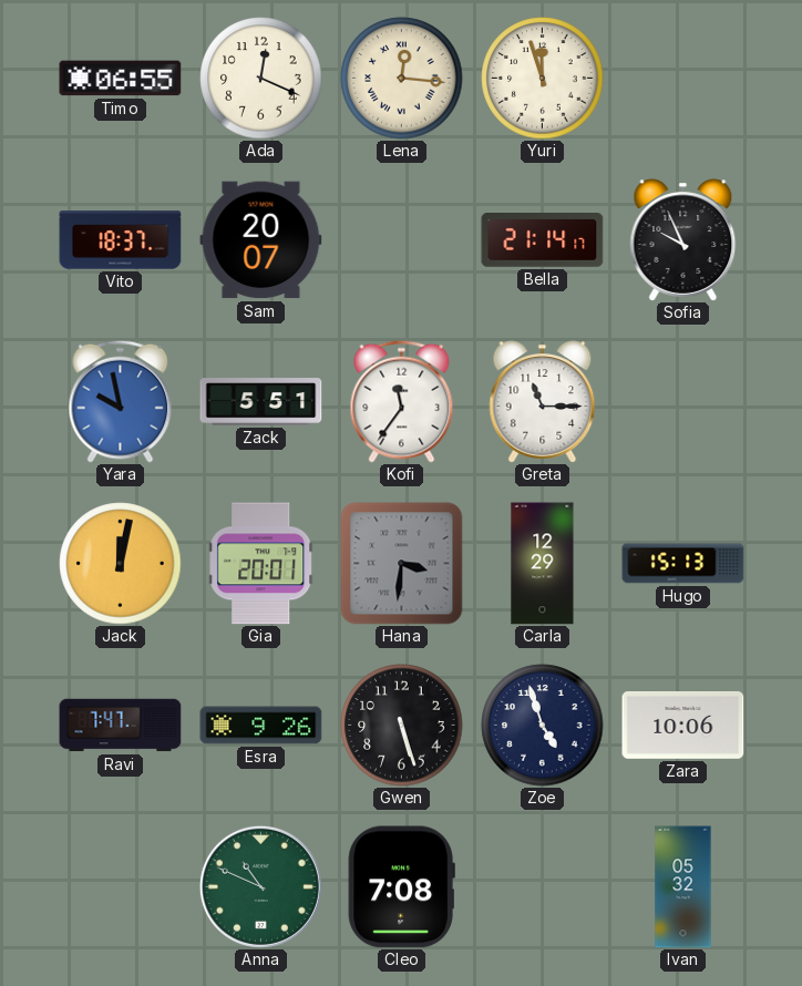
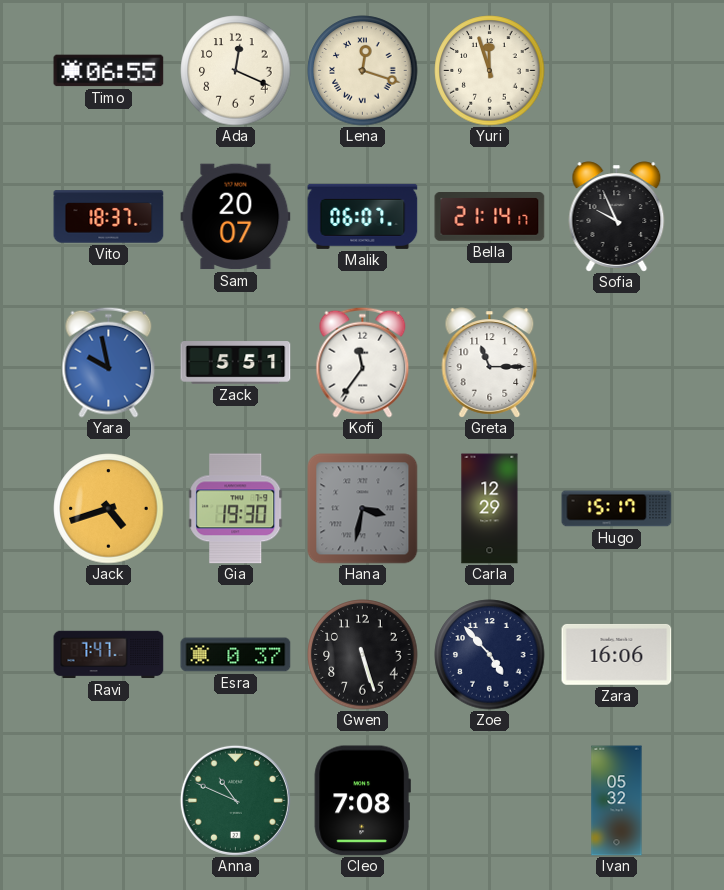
Lena: 12:16 -> 12:18 (363, 71)
Malik: none -> 06:07 (363, 216)
Jack: 12:02 -> 4:42 (109, 509)
Gia: 20:01 -> 19:30 (236, 509)
Hana: 3:31 -> 3:32 (363, 509)
Hugo: 15:13 -> 15:17 (617, 509)
Esra: 9:26 -> 0:37 (236, 655)
Zoe: 4:57 -> 4:53 (490, 655)
Zara: 10:06 -> 16:06 (617, 654)
